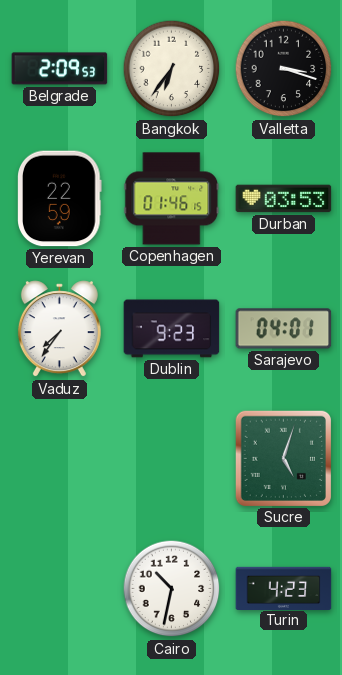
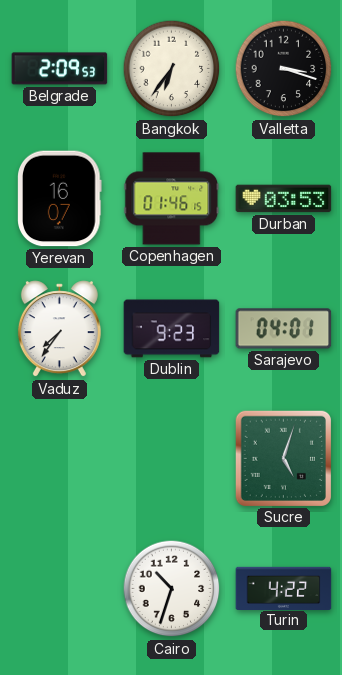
Yerevan: 22:59 -> 16:07 (60, 199)
Cairo: 10:32 -> 10:33 (172, 589)
Turin: 4:23 -> 4:22 (284, 588)
